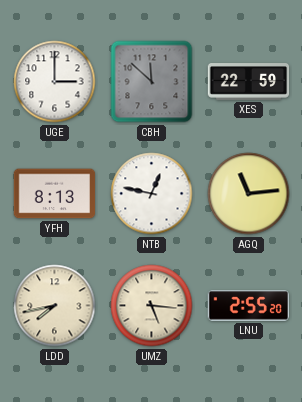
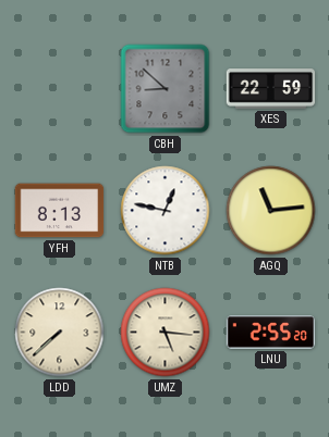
UGE: 3:00 -> none (55, 82)
CBH: 11:52 -> 8:52 (166, 89)
LDD: 7:43 -> 7:38 (60, 333)
